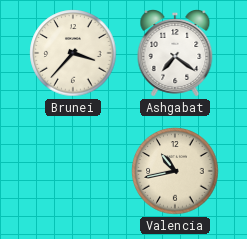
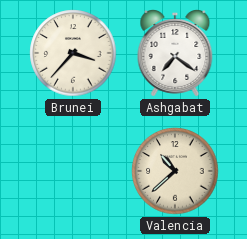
Valencia: 10:43 -> 10:38 (175, 171)
